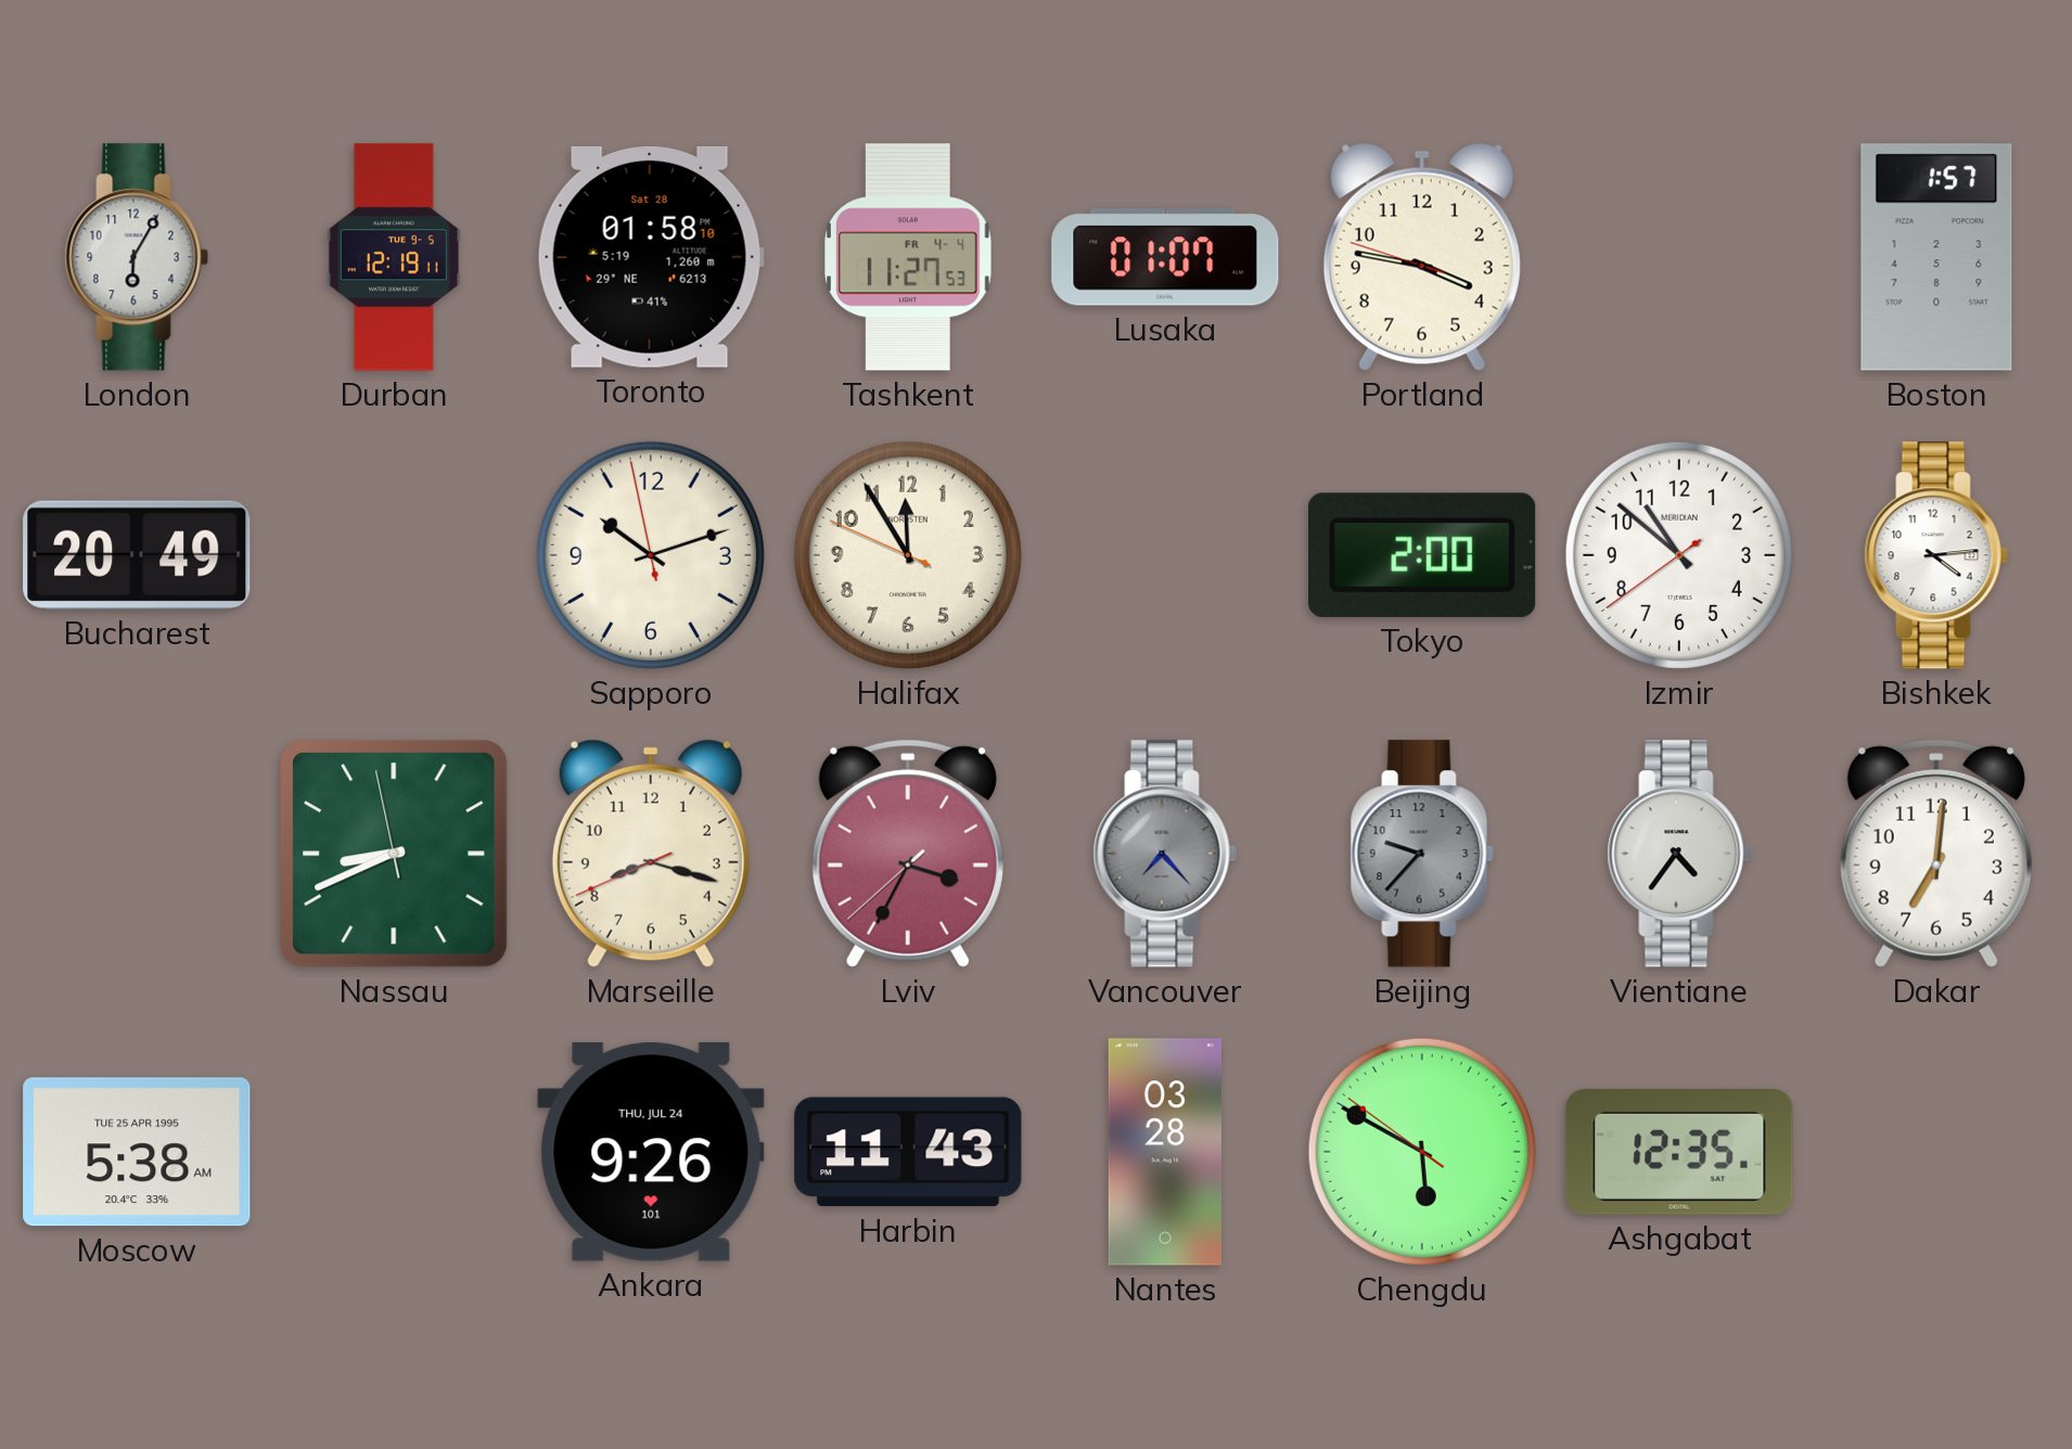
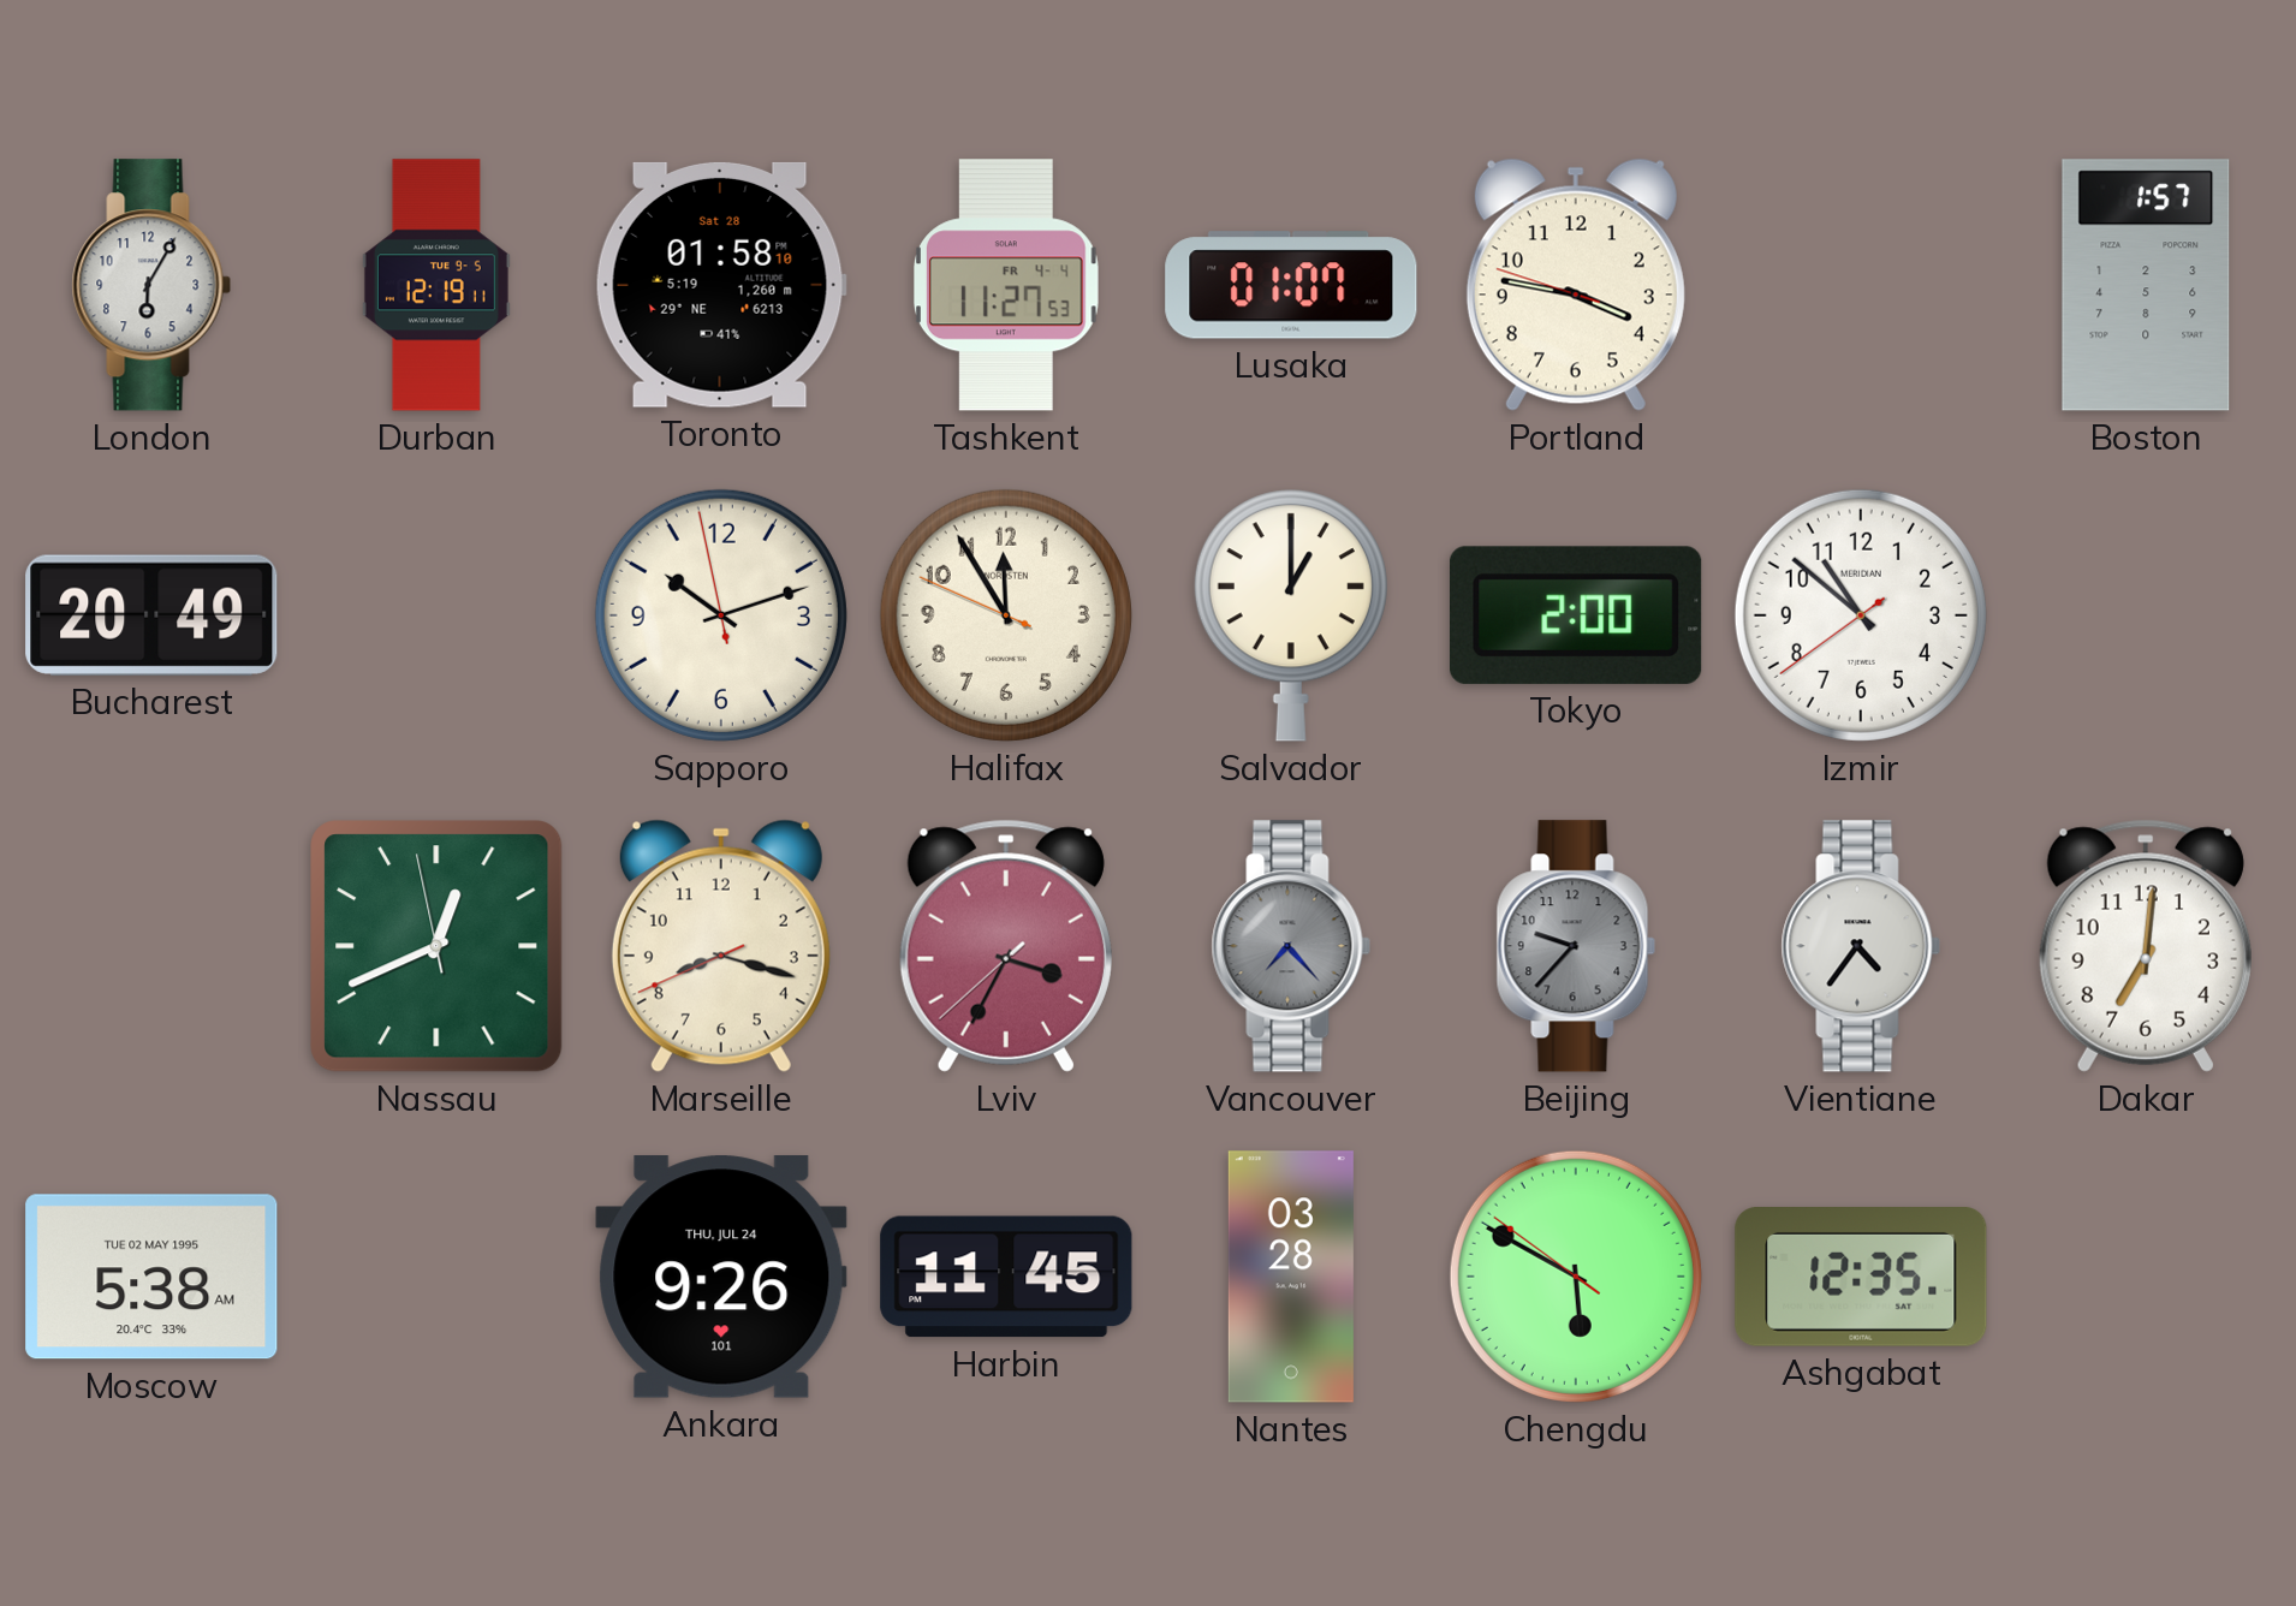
Salvador: none -> 1:00 (1291, 615)
Bishkek: 4:14 -> none (1936, 555)
Nassau: 8:40 -> 12:40 (436, 946)
Moscow date: TUE 25 APR 1995 -> TUE 02 MAY 1995 (151, 1277)
Harbin: 11:43 -> 11:45 (1006, 1277)
